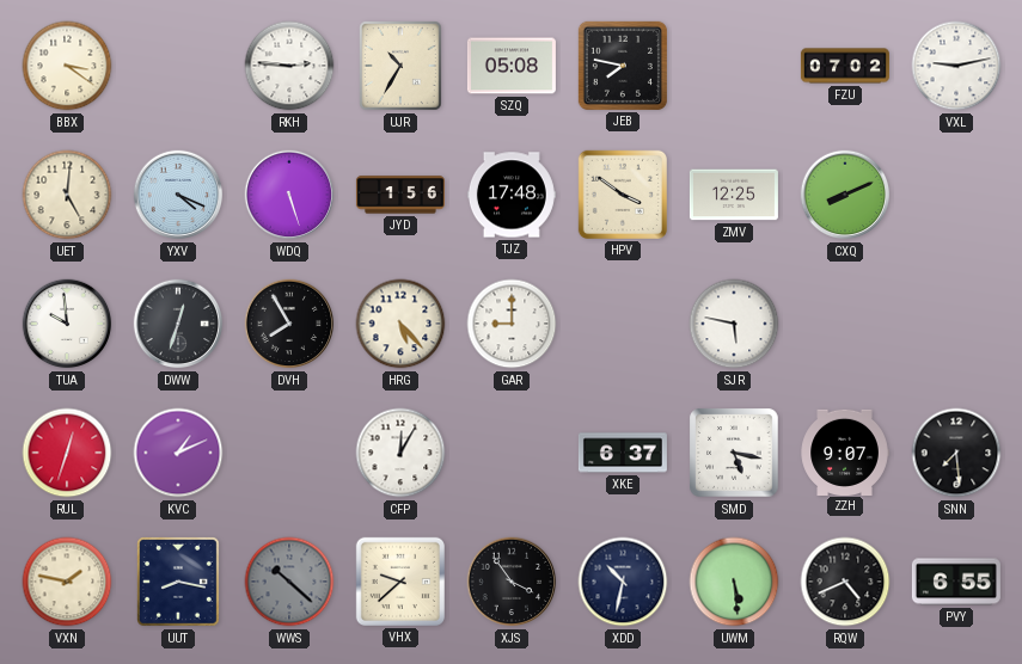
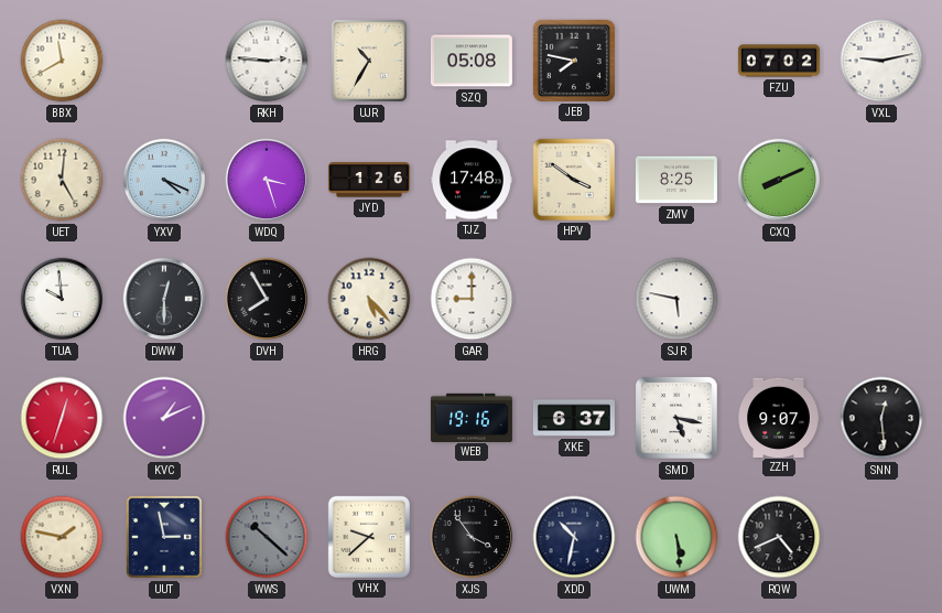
BBX: 3:21 -> 11:40 (62, 61)
WDQ: 5:27 -> 3:27 (267, 180)
JYD: 1:56 -> 1:26 (369, 180)
ZMV: 12:25 -> 8:25 (676, 180)
DWW: 12:33 -> 12:30 (164, 299)
CFP: 12:05 -> none (400, 453)
WEB: none -> 19:16 (472, 417)
SNN: 7:29 -> 12:29 (881, 418)
UUT: 8:17 -> 2:58 (165, 538)
PVY: 6:55 -> none (956, 582)
